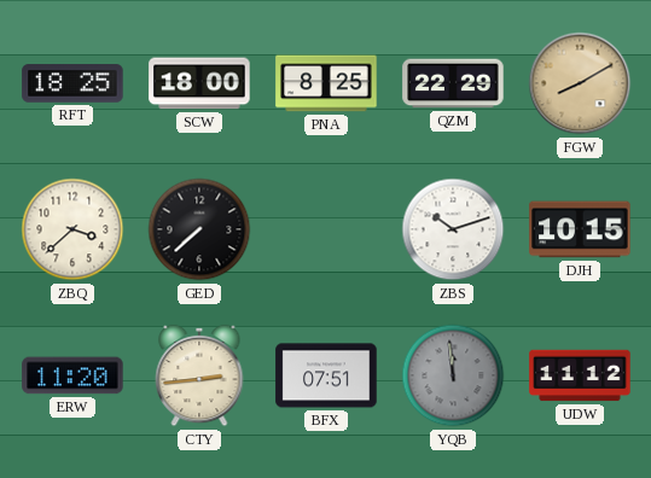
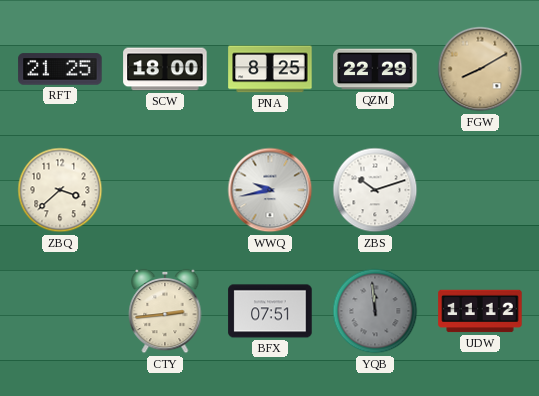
RFT: 18:25 -> 21:25 (60, 69)
GED: 7:38 -> none (199, 229)
WWQ: none -> 9:43 (270, 190)
DJH: 10:15 -> none (580, 229)
ERW: 11:20 -> none (72, 375)
